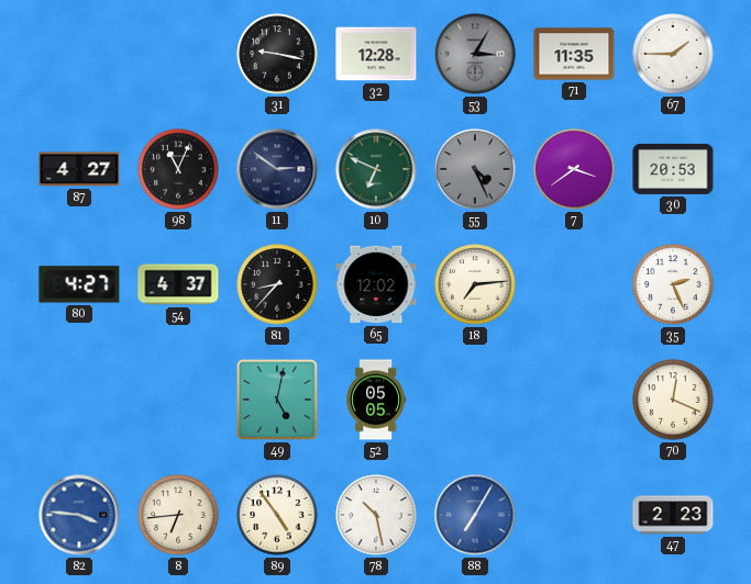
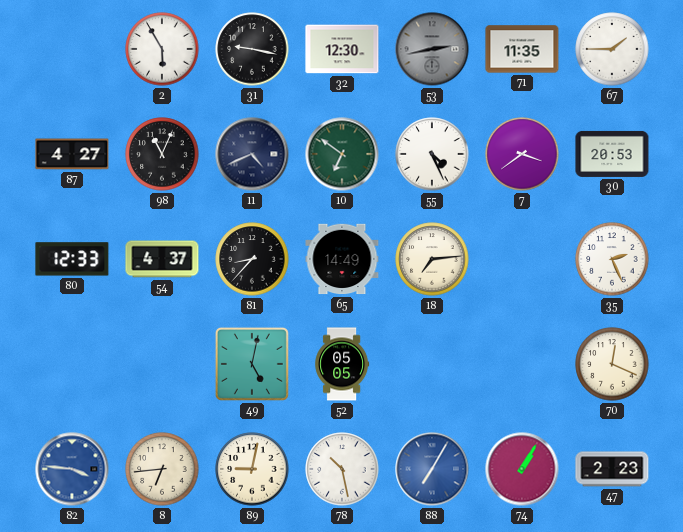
2: none -> 5:55 (162, 49)
32: 12:28 -> 12:30 (342, 49)
53: 3:05 -> 2:43 (432, 49)
11: 2:51 -> 4:41 (252, 154)
10: 6:49 -> 6:51 (342, 154)
55 dial: grey -> white (432, 154)
80: 4:27 -> 12:33 (72, 259)
65: 12:02 -> 14:49 (342, 259)
89: 4:54 -> 9:02 (252, 469)
74: none -> 1:05 (522, 469)
